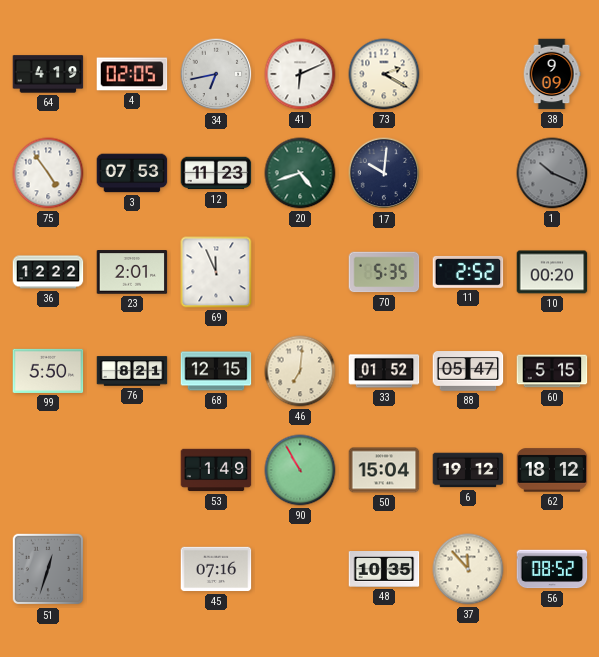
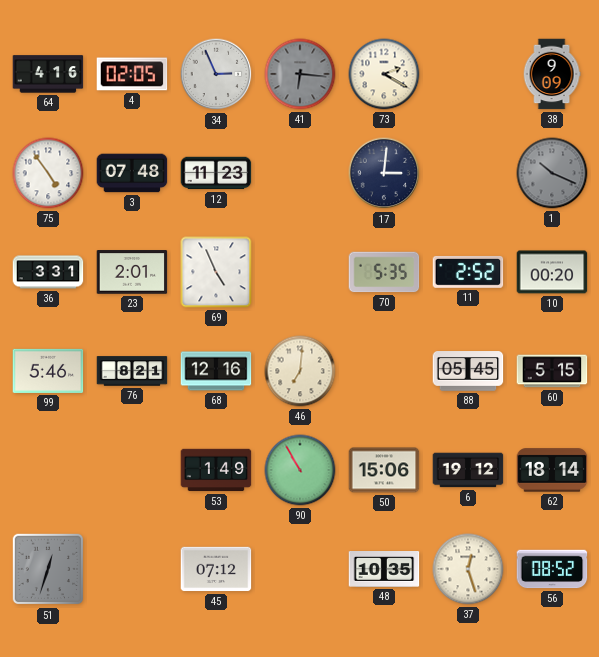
64: 4:19 -> 4:16 (48, 74)
34: 6:43 -> 2:56 (216, 74)
41: 6:11 -> 6:16 (300, 74)
41 dial: white -> grey (300, 74)
3: 07:53 -> 07:48 (132, 173)
20: 4:42 -> none (300, 173)
17: 10:01 -> 3:01 (384, 173)
36: 12:22 -> 3:31 (48, 272)
69: 11:56 -> 4:56 (216, 272)
99: 5:50 -> 5:46 (48, 371)
68: 12:15 -> 12:16 (216, 371)
33: 01:52 -> none (384, 371)
88: 05:47 -> 05:45 (468, 371)
50: 15:04 -> 15:06 (384, 470)
62: 18:12 -> 18:14 (552, 470)
45: 07:16 -> 07:12 (216, 569)
37: 11:53 -> 12:27 (468, 569)
